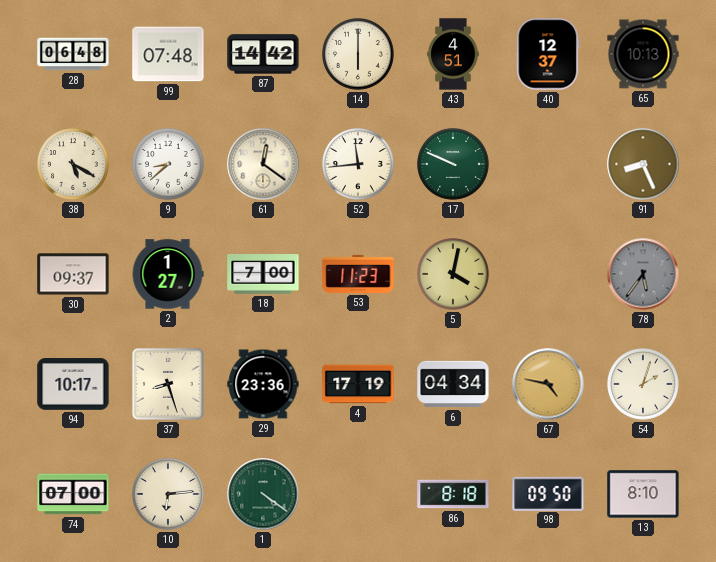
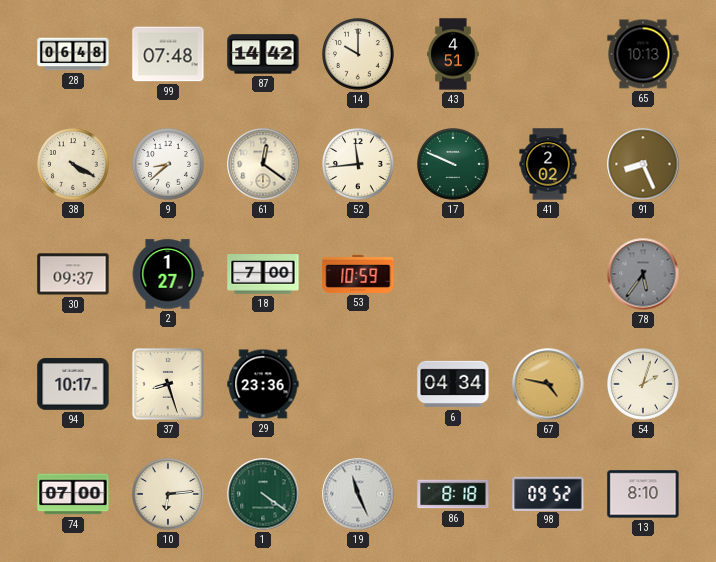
14: 6:00 -> 10:00 (359, 55)
40: 12:37 -> none (548, 54)
38: 5:20 -> 4:20 (74, 165)
41: none -> 2:02 (548, 164)
53: 11:23 -> 10:59 (358, 274)
5: 4:02 -> none (454, 275)
4: 17:19 -> none (358, 384)
19: none -> 11:26 (358, 494)
98: 09:50 -> 09:52 (548, 493)
